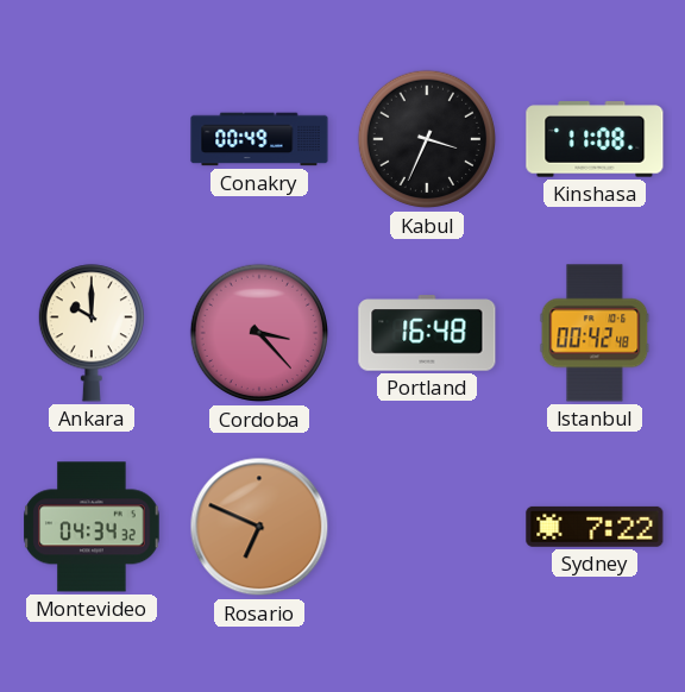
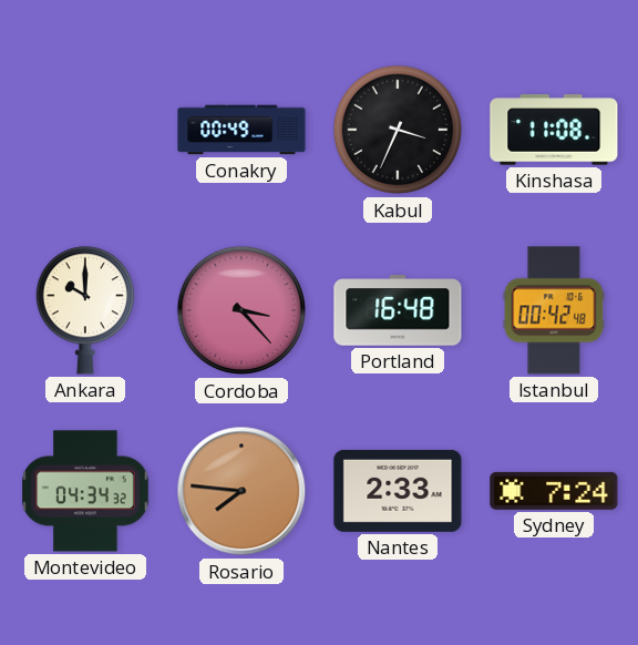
Rosario: 6:49 -> 7:46 (241, 491)
Nantes: none -> 2:33 (398, 491)
Sydney: 7:22 -> 7:24 (554, 491)
